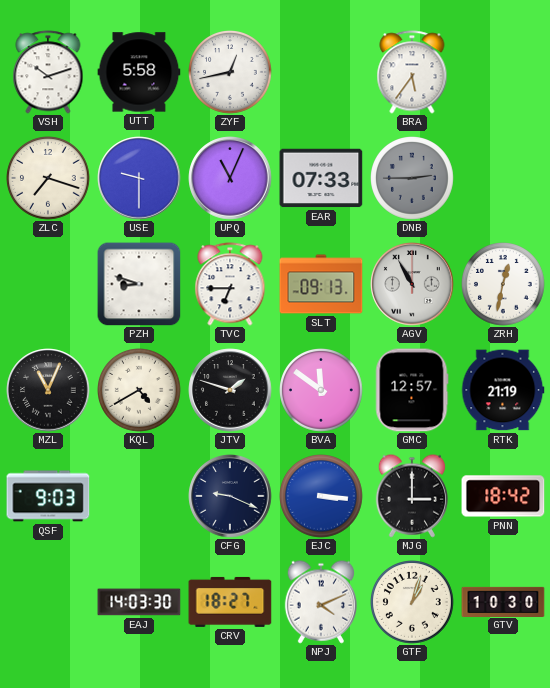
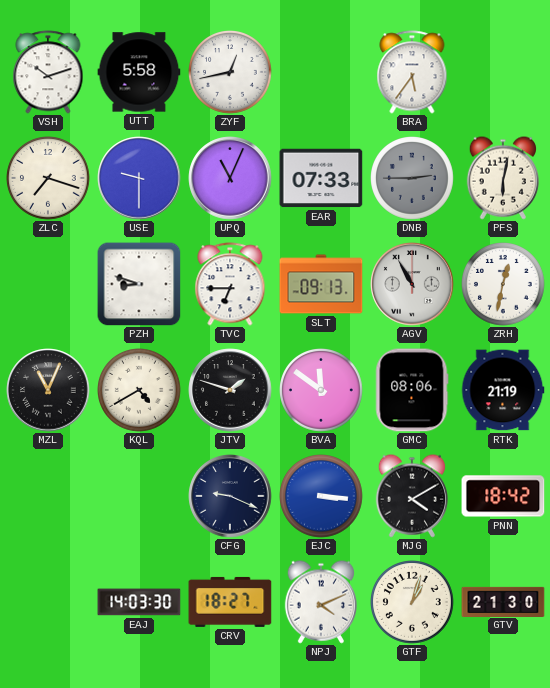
PFS: none -> 6:02 (503, 178)
GMC: 12:57 -> 08:06 (412, 390)
QSF: 9:03 -> none (48, 496)
MJG: 3:00 -> 4:10 (412, 496)
GTV: 10:30 -> 21:30 (503, 601)
